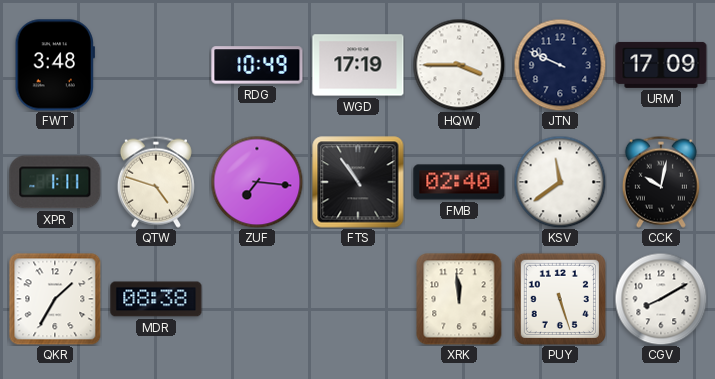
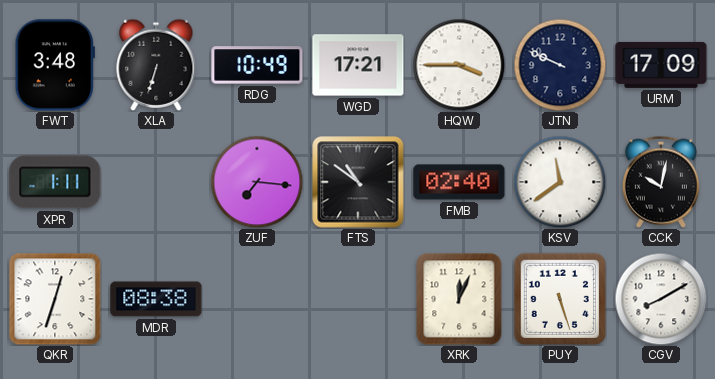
XLA: none -> 6:33 (156, 65)
WGD: 17:19 -> 17:21 (358, 65)
QTW: 4:48 -> none (156, 182)
FTS: 10:54 -> 10:51 (358, 182)
QKR: 1:35 -> 12:33 (55, 299)
XRK: 11:59 -> 12:04 (459, 299)
